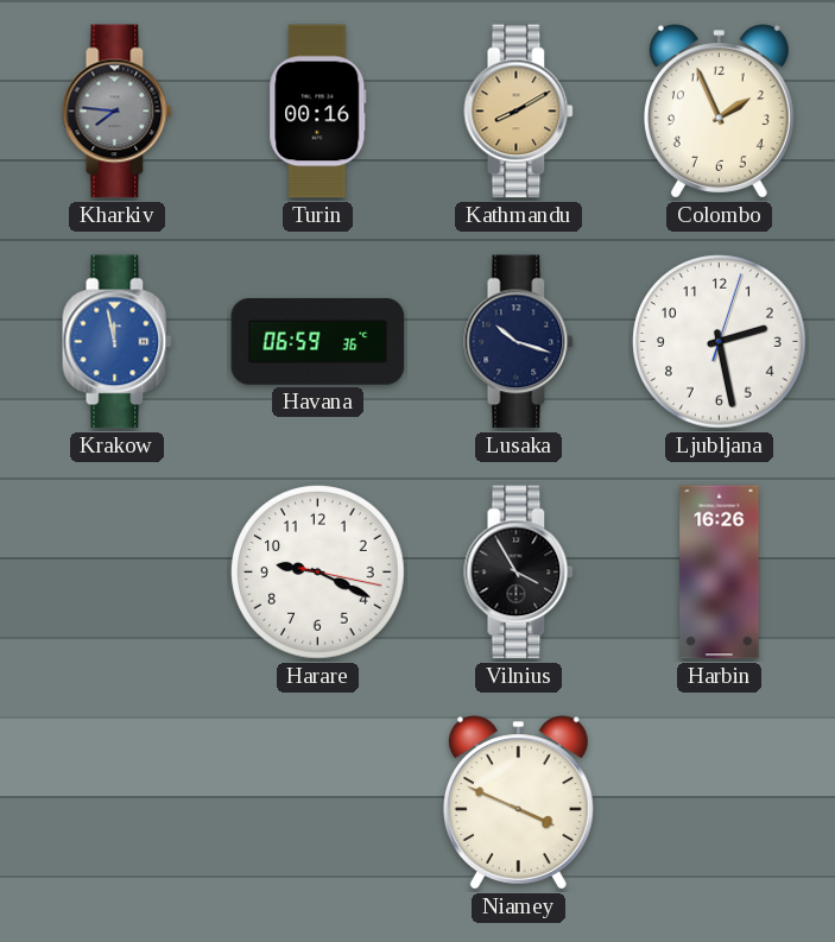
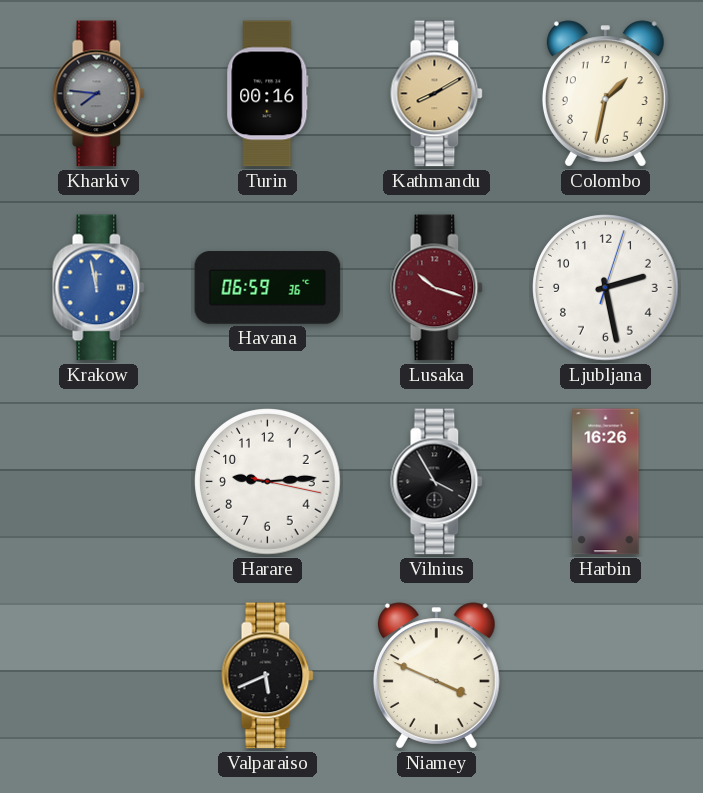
Colombo: 1:56 -> 1:32 (605, 94)
Lusaka dial: navy -> burgundy (437, 288)
Harare: 9:19 -> 9:14 (268, 482)
Valparaiso: none -> 5:41 (268, 676)
